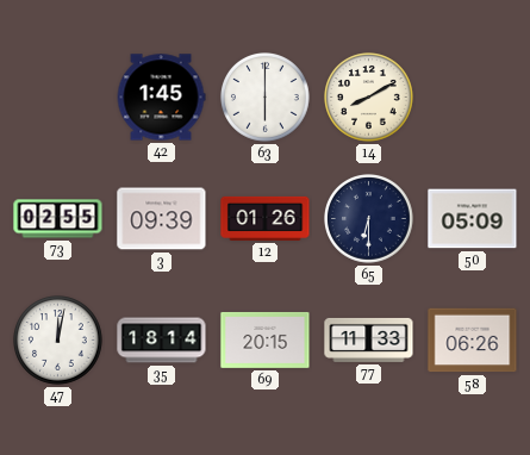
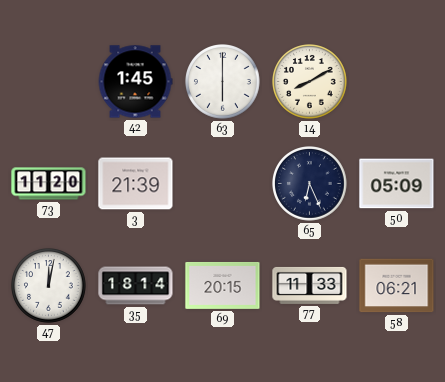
73: 02:55 -> 11:20 (49, 184)
3: 09:39 -> 21:39 (136, 184)
12: 01:26 -> none (266, 218)
65: 6:30 -> 6:26 (310, 184)
58: 06:26 -> 06:21 (397, 286)
